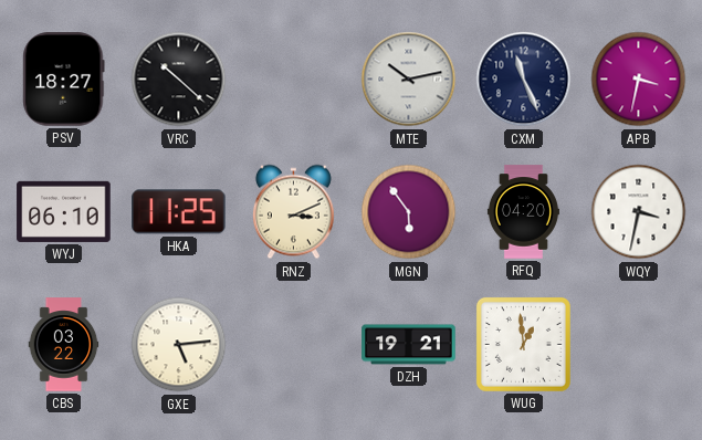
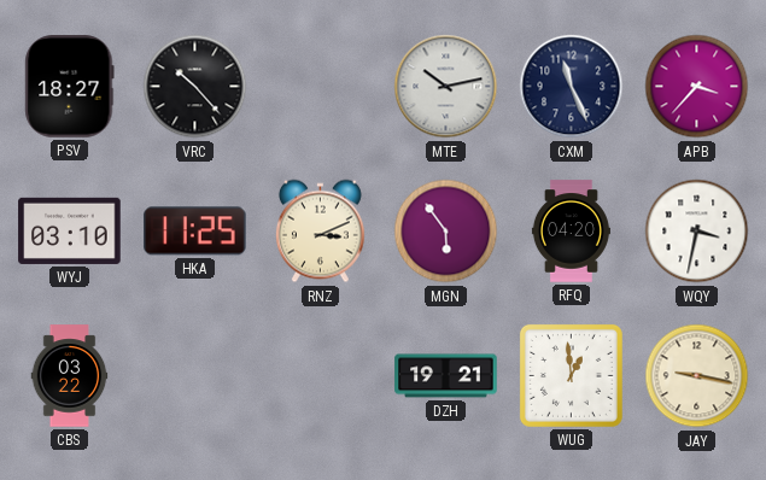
VRC: 10:22 -> 10:23 (195, 87)
APB: 3:32 -> 3:37 (697, 87)
WYJ: 06:10 -> 03:10 (70, 230)
GXE: 5:14 -> none (179, 345)
JAY: none -> 9:17 (697, 376)
